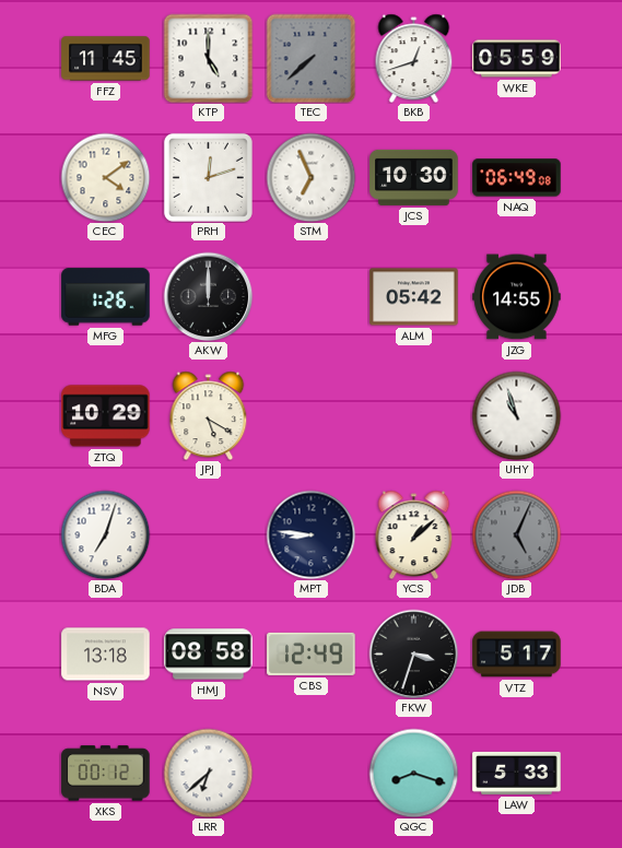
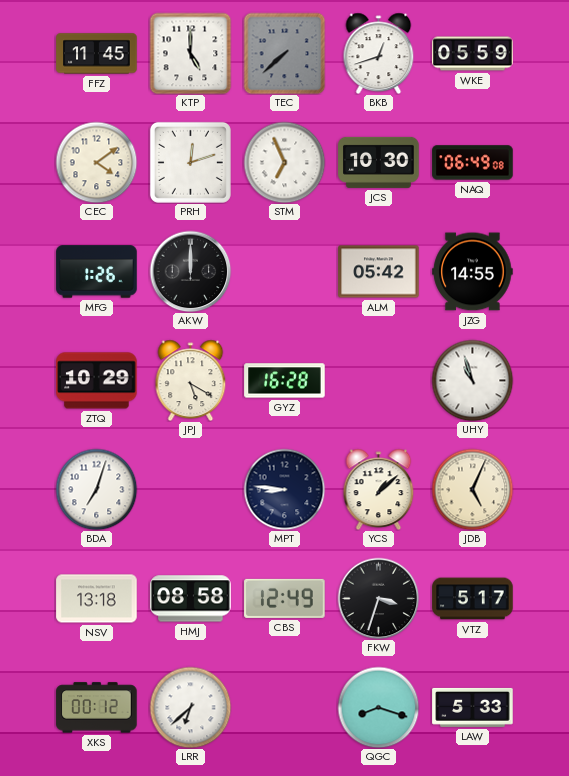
GYZ: none -> 16:28 (285, 381)
JDB dial: grey -> cream (472, 489)
